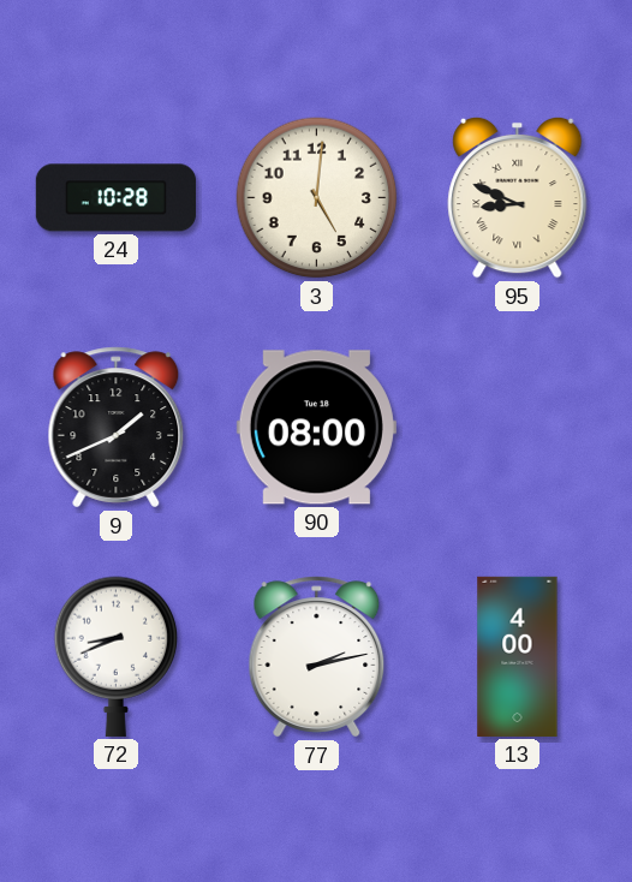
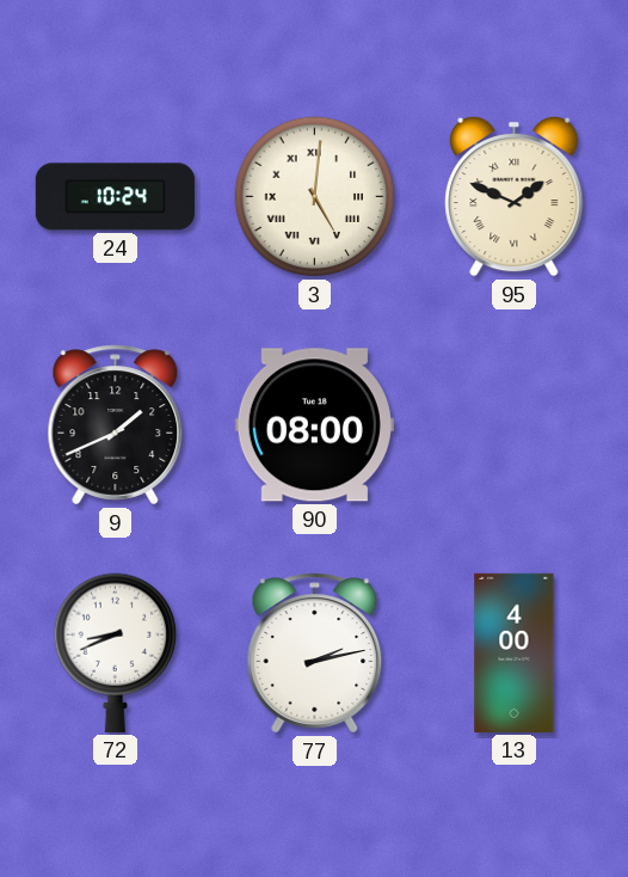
24: 10:28 -> 10:24 (115, 197)
3 numerals: Arabic -> Roman (315, 197)
95: 8:49 -> 1:49 (515, 196)
